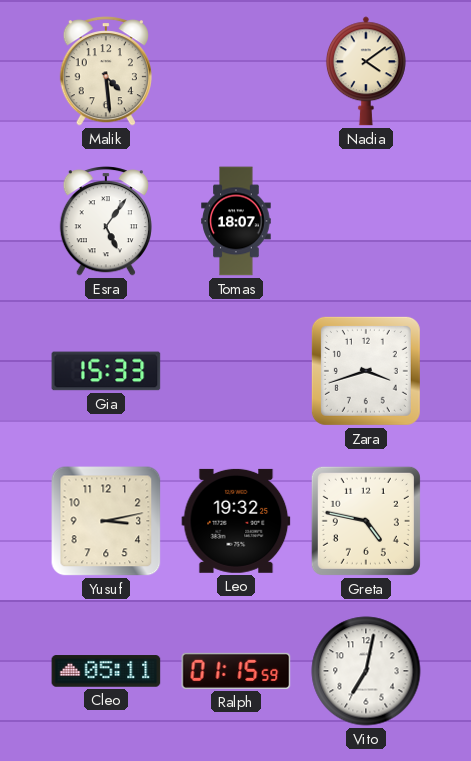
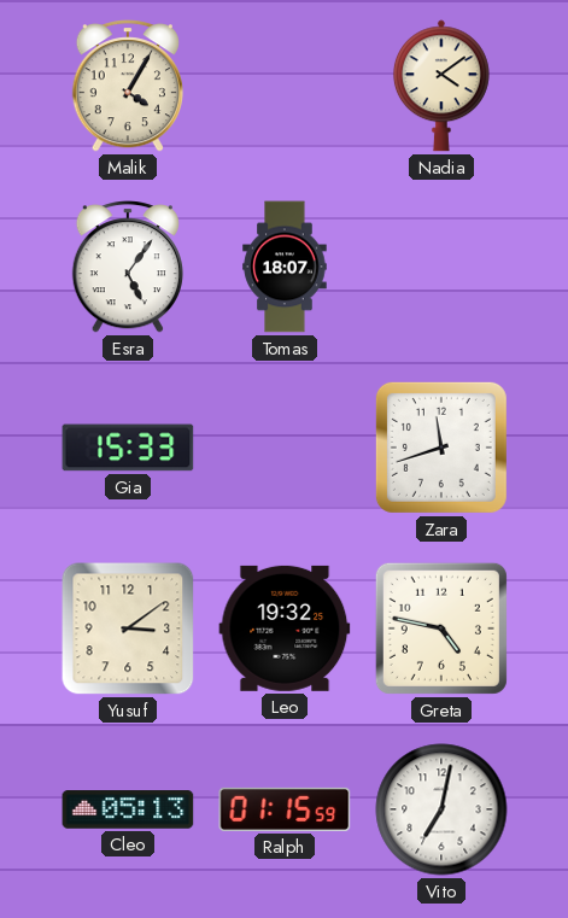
Malik: 4:29 -> 4:05 (128, 86)
Zara: 3:42 -> 11:42 (441, 448)
Yusuf: 3:13 -> 3:09 (128, 628)
Cleo: 05:11 -> 05:13 (128, 809)
